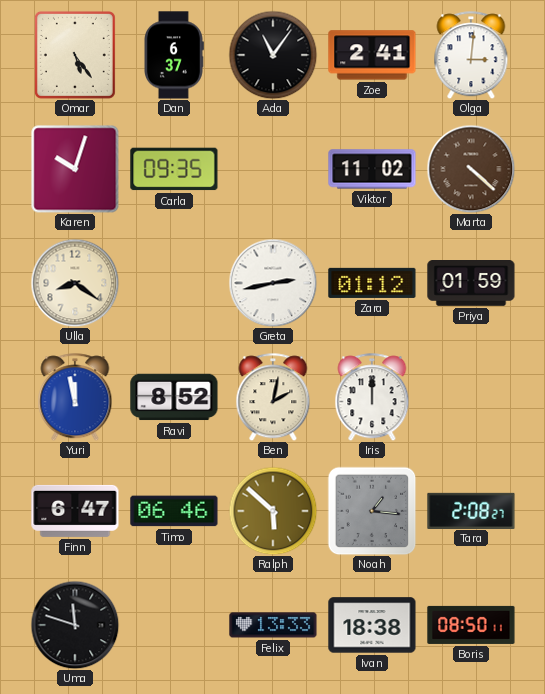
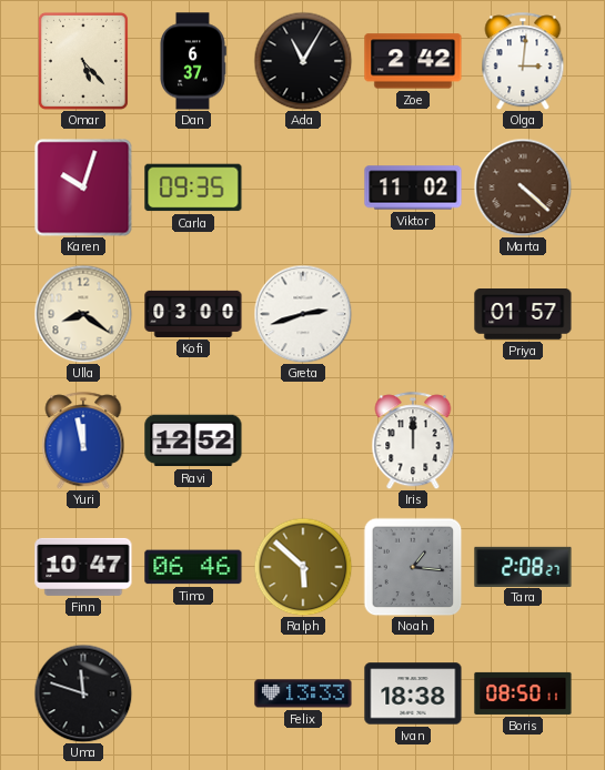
Omar: 5:24 -> 5:23 (83, 61)
Ada: 11:06 -> 11:05 (303, 61)
Zoe: 2:41 -> 2:42 (413, 61)
Kofi: none -> 03:00 (193, 314)
Greta: 2:43 -> 2:42 (303, 314)
Zara: 01:12 -> none (372, 283)
Priya: 01:59 -> 01:57 (523, 315)
Ravi: 8:52 -> 12:52 (193, 440)
Ben: 2:02 -> none (273, 397)
Finn: 6:47 -> 10:47 (83, 567)
